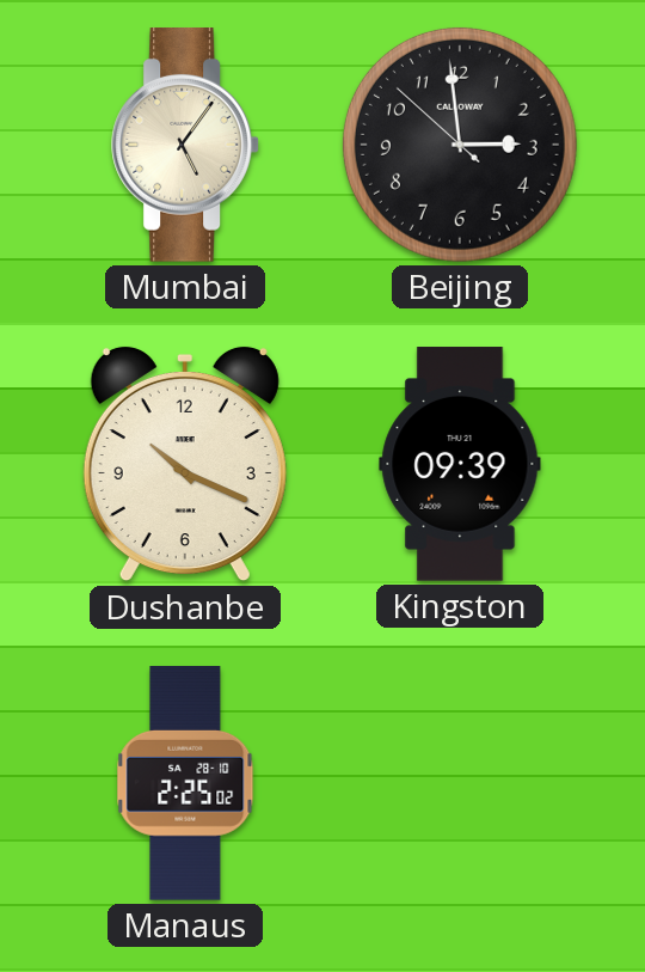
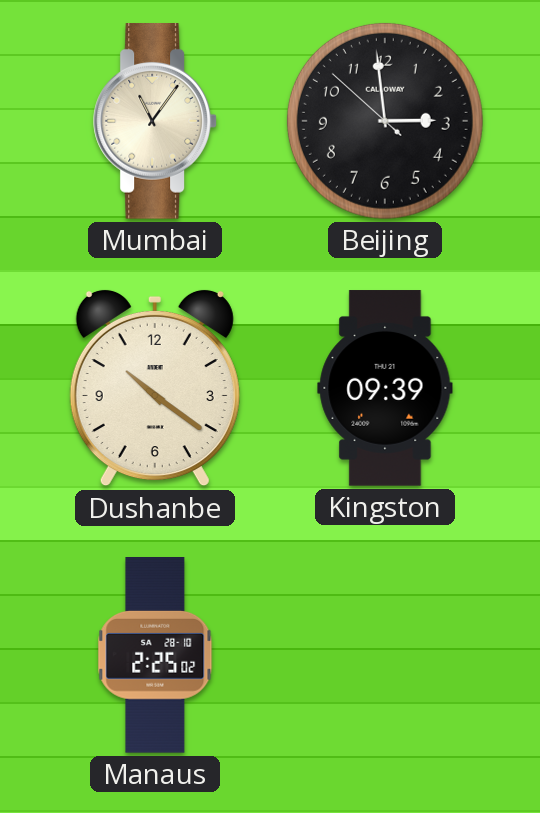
Mumbai: 5:06 -> 11:06 (155, 122)
Dushanbe: 10:19 -> 10:21 (155, 388)
